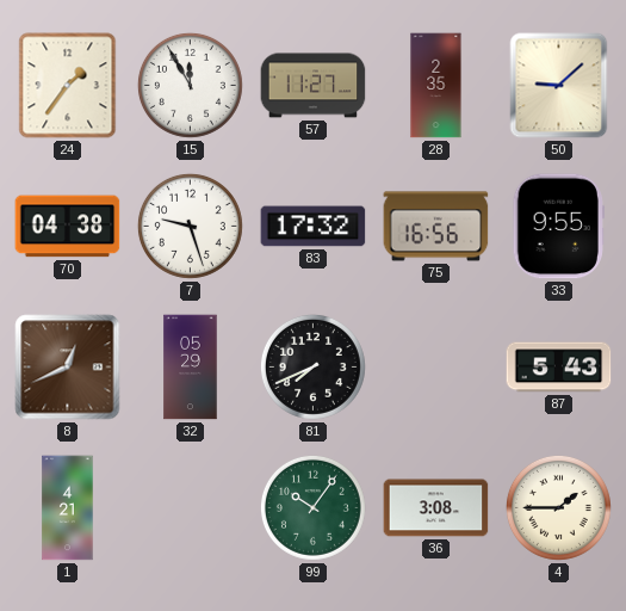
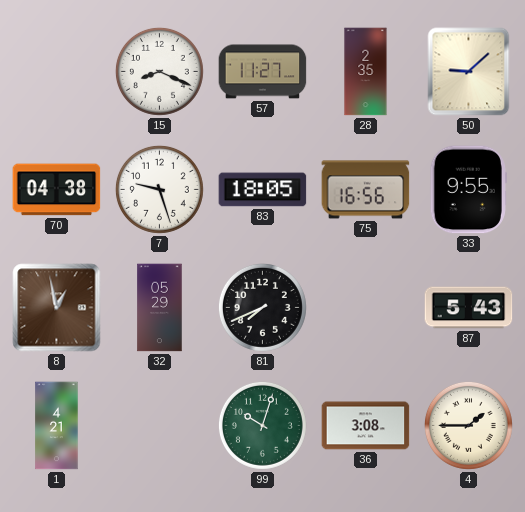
24: 1:36 -> none (68, 86)
15: 11:55 -> 8:19 (159, 71)
83: 17:32 -> 18:05 (263, 190)
8: 12:41 -> 12:58 (57, 308)
99: 10:06 -> 10:03 (262, 425)
